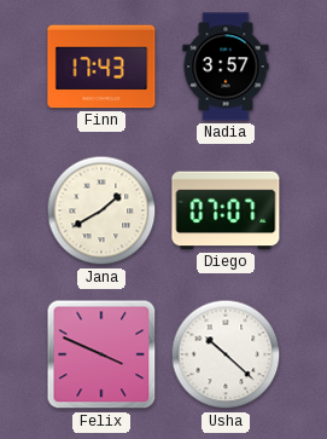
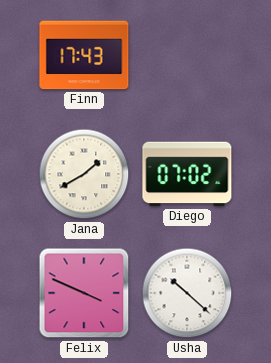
Nadia: 3:57 -> none (226, 67)
Diego: 07:07 -> 07:02 (187, 174)
